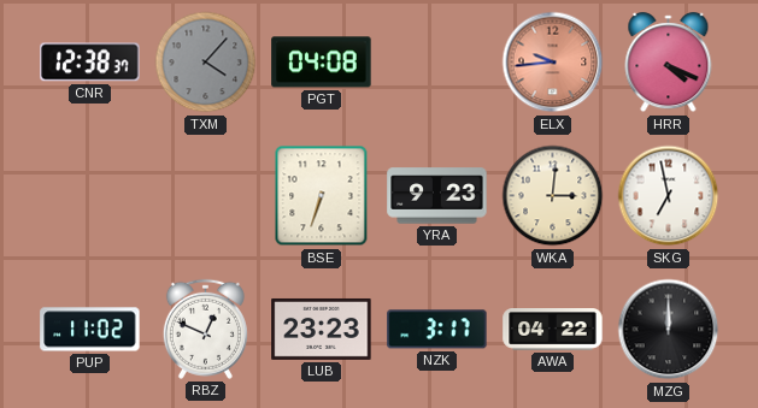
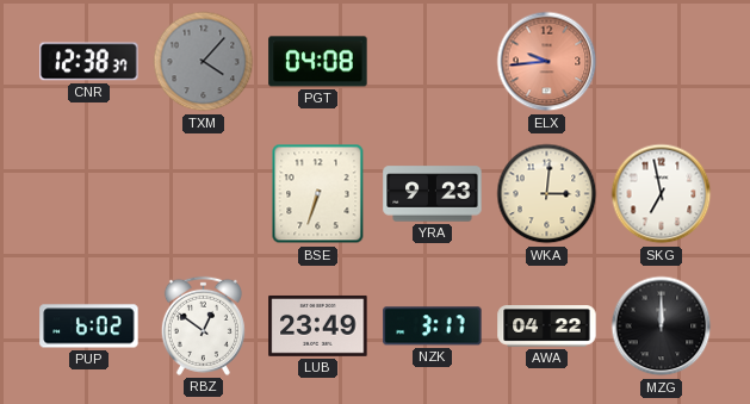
HRR: 4:19 -> none (669, 63)
PUP: 11:02 -> 6:02 (89, 327)
RBZ: 12:49 -> 12:51 (203, 325)
LUB: 23:23 -> 23:49 (318, 325)
